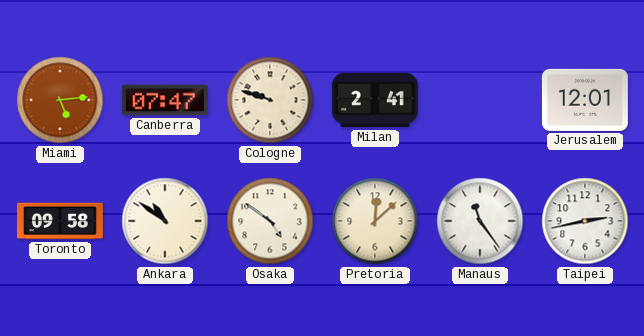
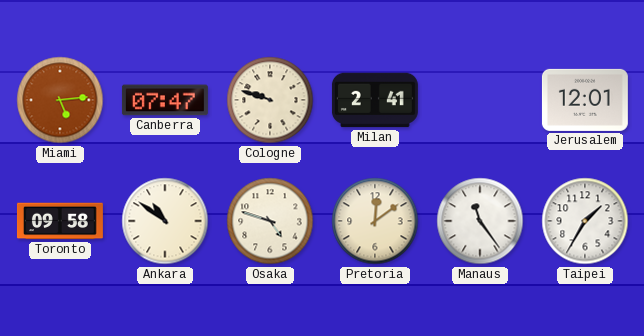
Osaka: 4:51 -> 4:48 (270, 221)
Pretoria: 12:08 -> 12:09 (375, 221)
Taipei: 2:43 -> 1:35 (585, 221)
